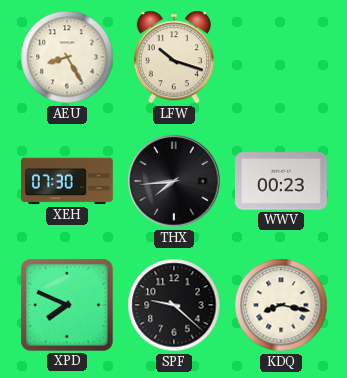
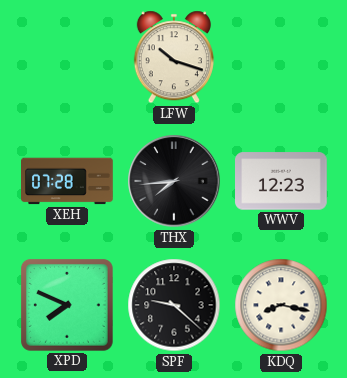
AEU: 8:25 -> none (67, 57)
XEH: 07:30 -> 07:28 (68, 181)
WWV: 00:23 -> 12:23 (282, 181)
